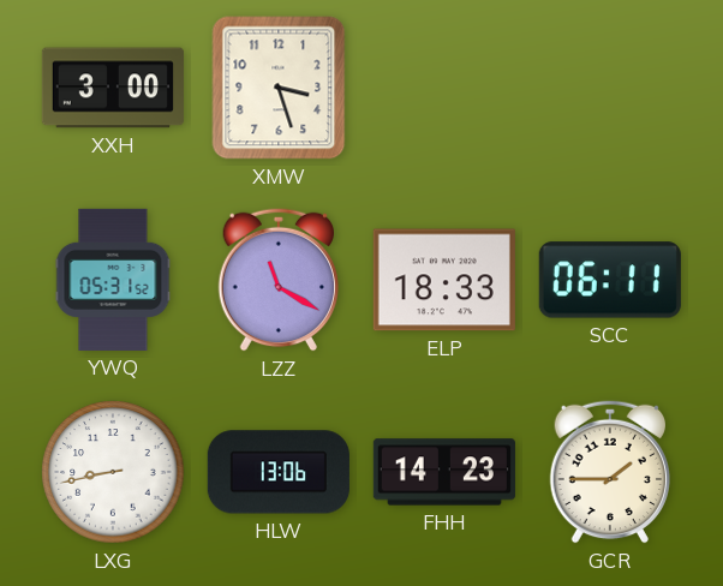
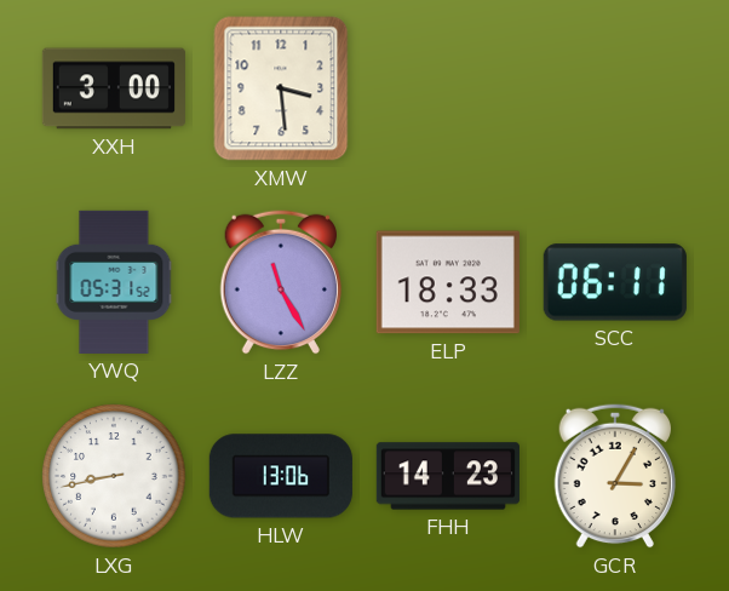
XMW: 3:27 -> 3:29 (281, 88)
LZZ: 11:20 -> 11:25 (281, 282)
GCR: 1:45 -> 3:05 (615, 476)
